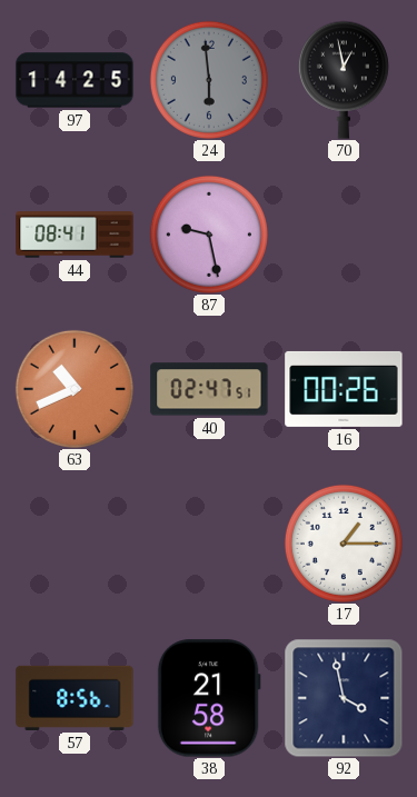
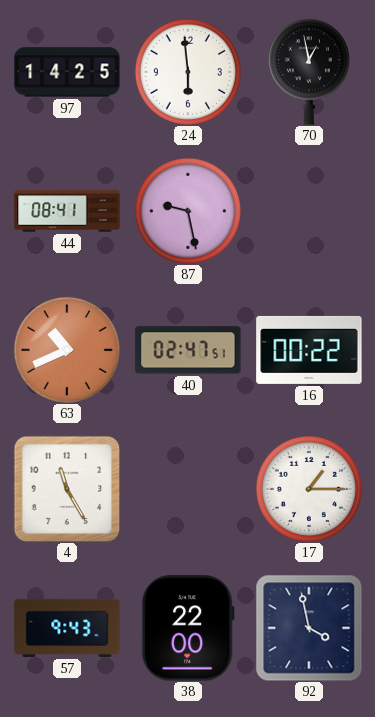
24 dial: grey -> white (188, 72)
16: 00:26 -> 00:22 (309, 350)
4: none -> 11:25 (67, 489)
57: 8:56 -> 9:43 (67, 628)
38: 21:58 -> 22:00 (188, 628)
